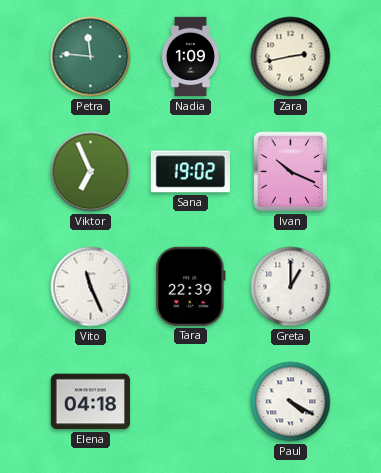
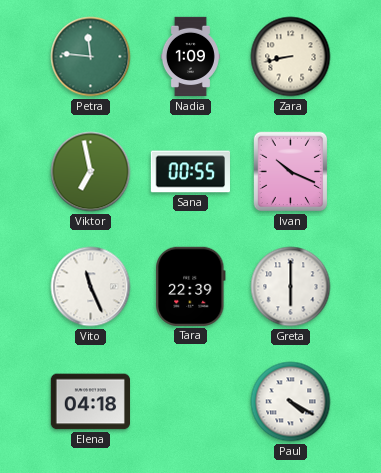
Zara: 2:43 -> 8:43 (291, 57)
Viktor: 6:56 -> 6:58 (91, 172)
Sana: 19:02 -> 00:55 (190, 172)
Greta: 1:00 -> 6:00 (291, 287)
